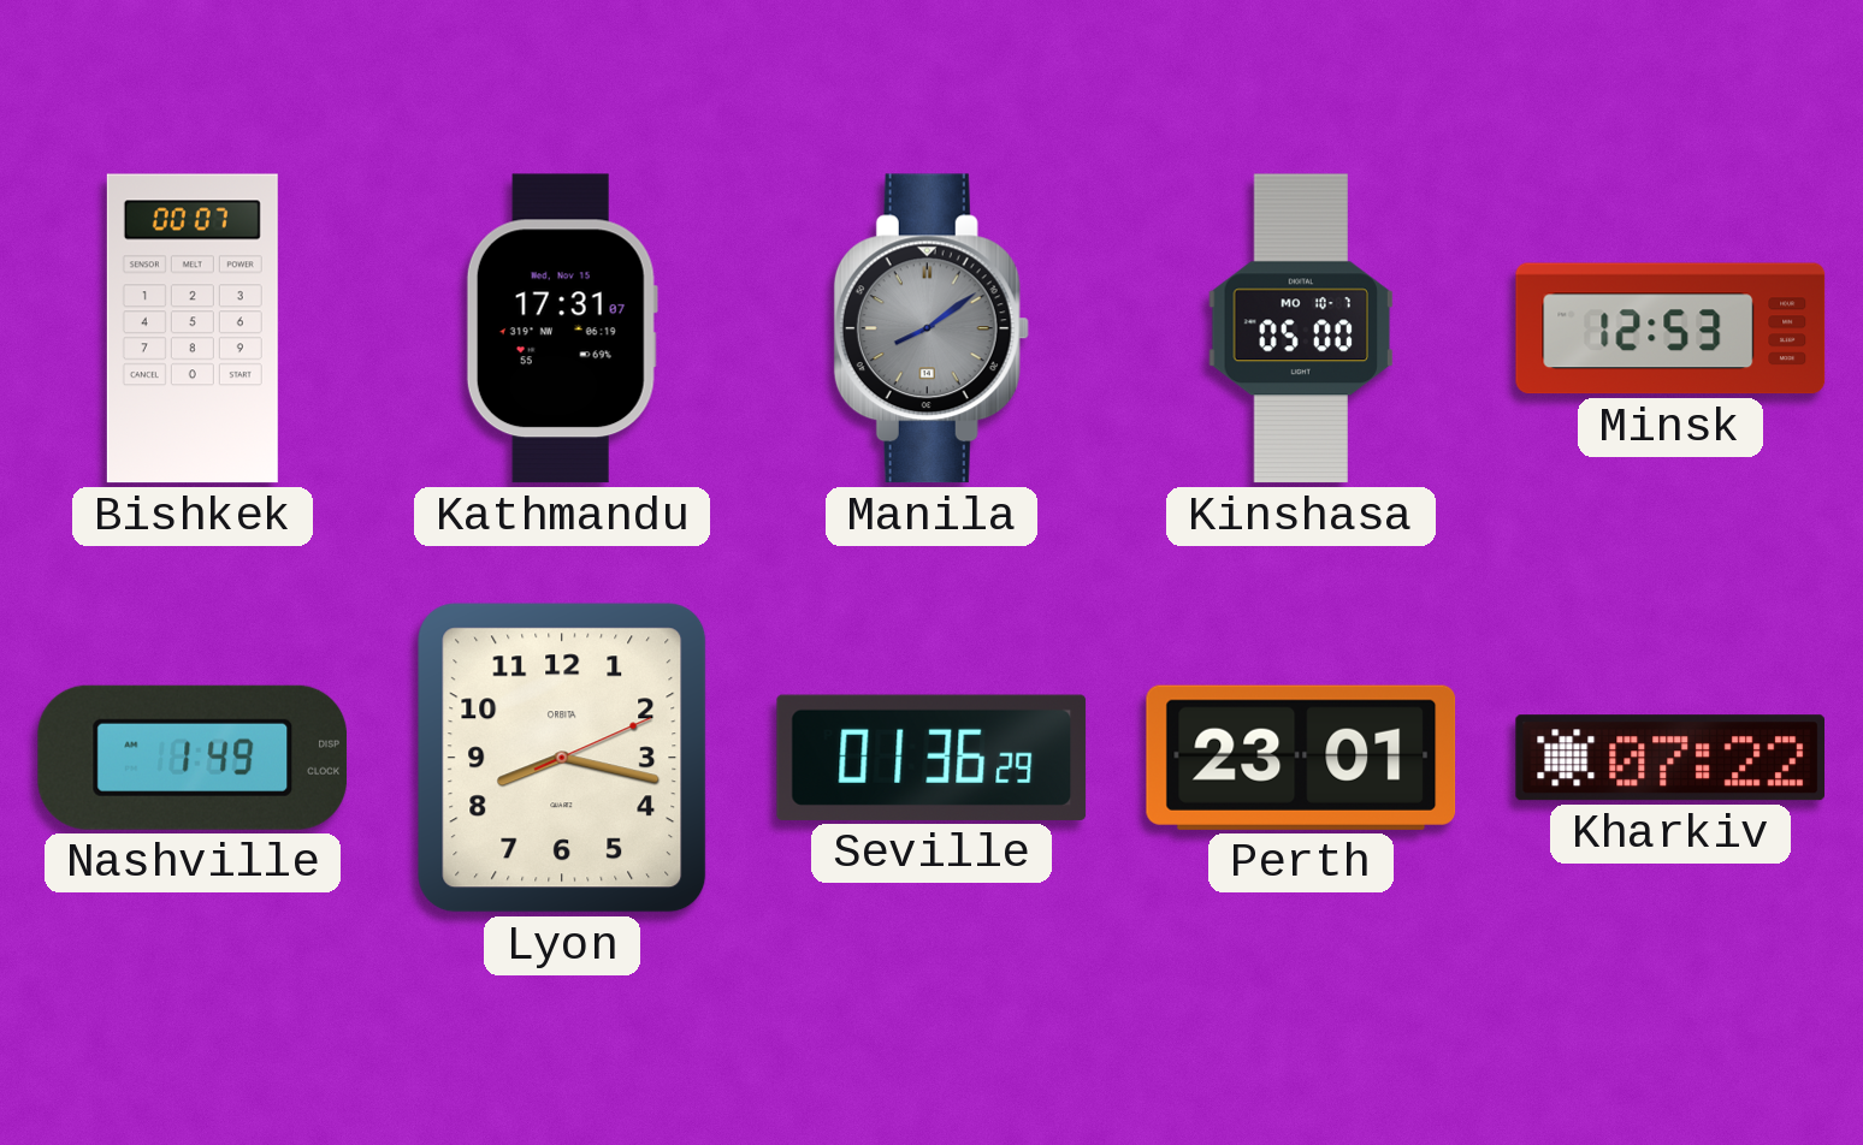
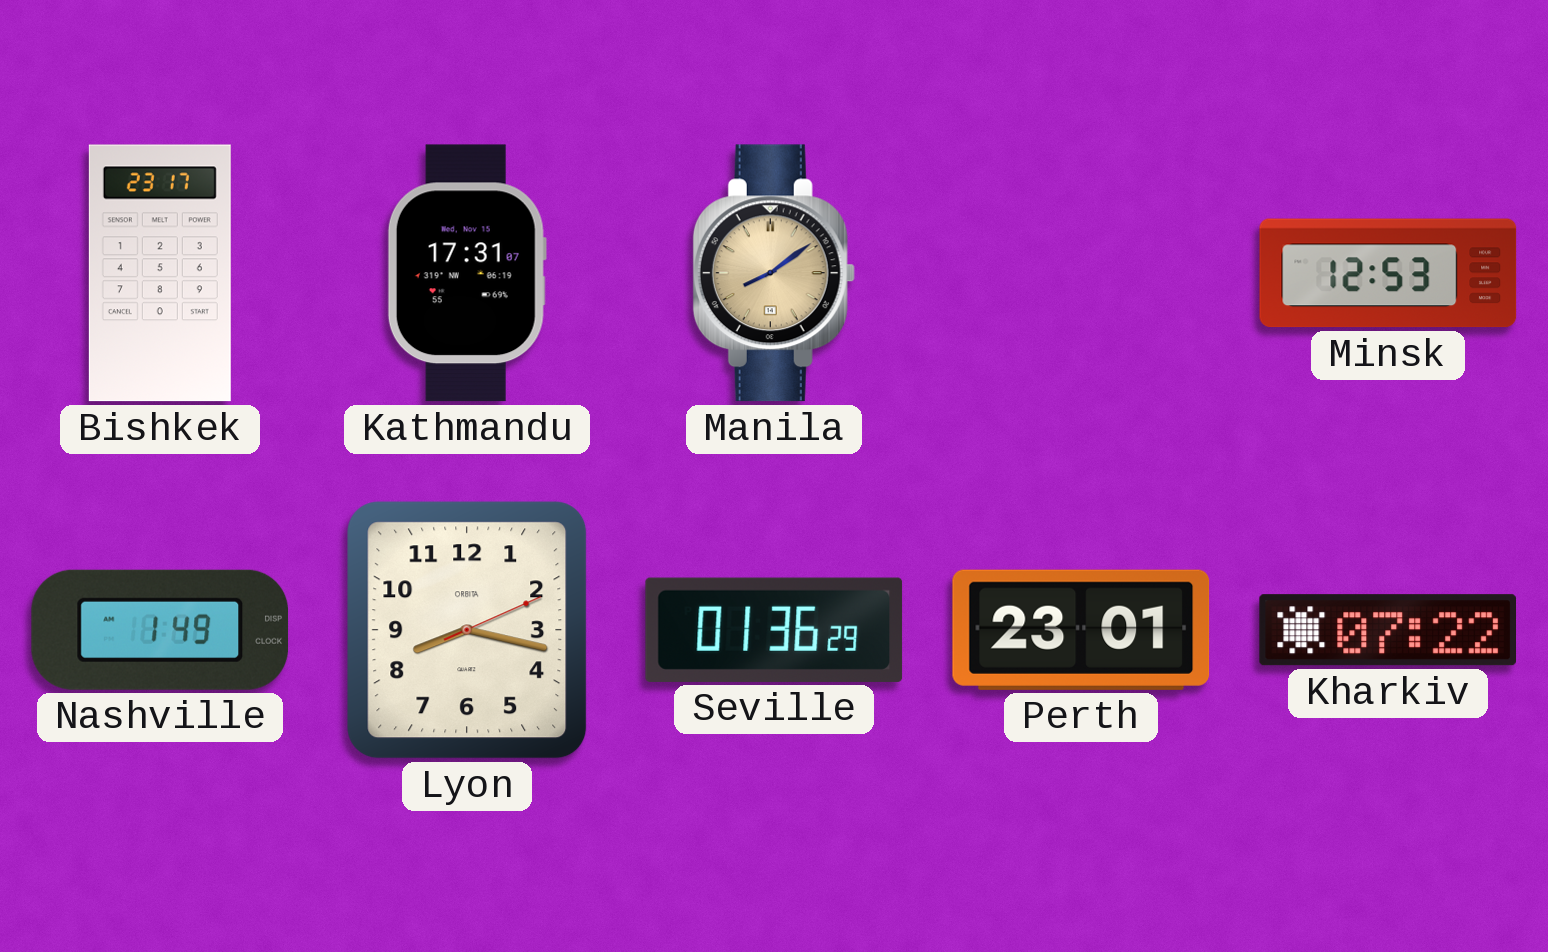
Bishkek: 00:07 -> 23:17 (160, 273)
Manila dial: grey -> champagne (774, 273)
Kinshasa: 05:00 -> none (1300, 328)
